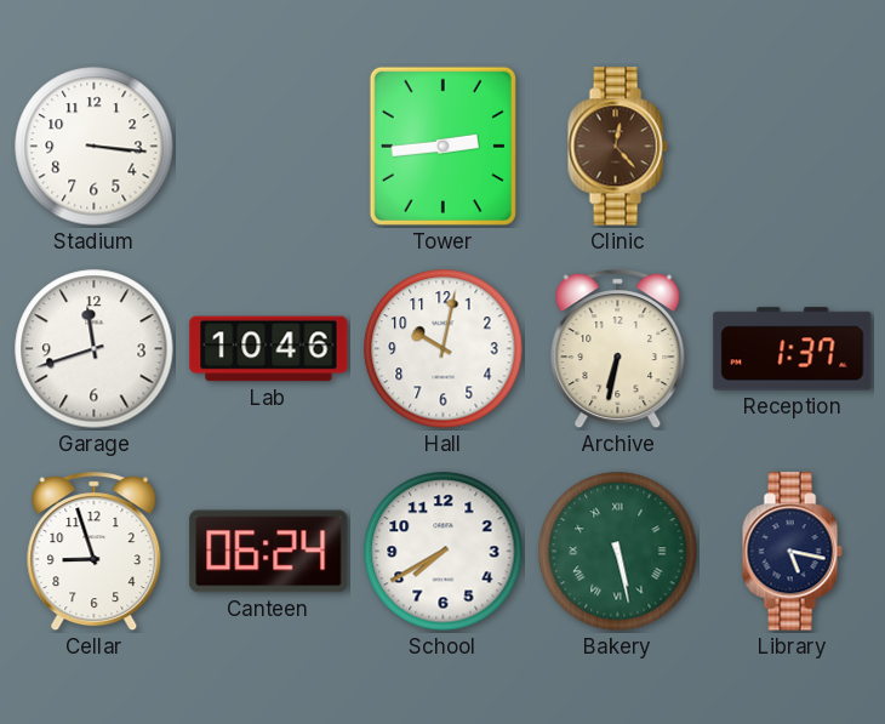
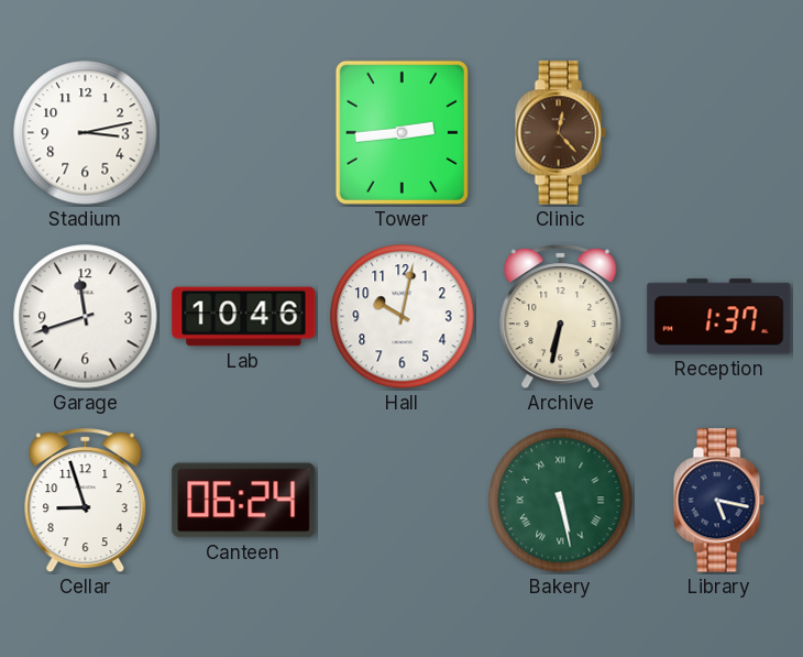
Stadium: 3:16 -> 3:13 (86, 133)
School: 7:40 -> none (444, 552)
